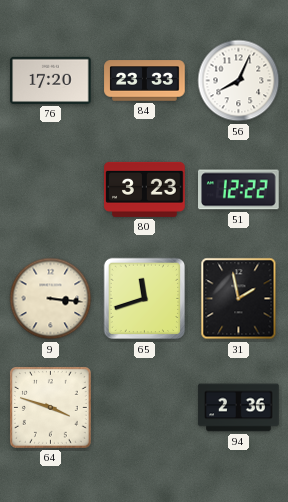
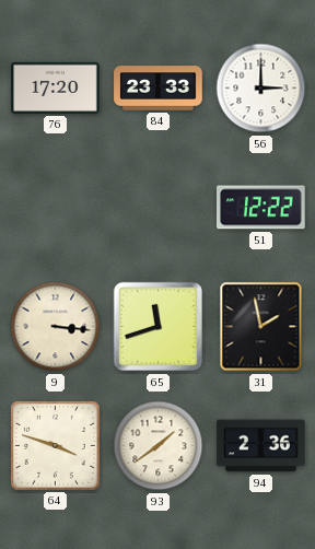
56: 8:04 -> 3:00 (261, 89)
80: 3:23 -> none (145, 189)
93: none -> 1:39 (159, 446)
